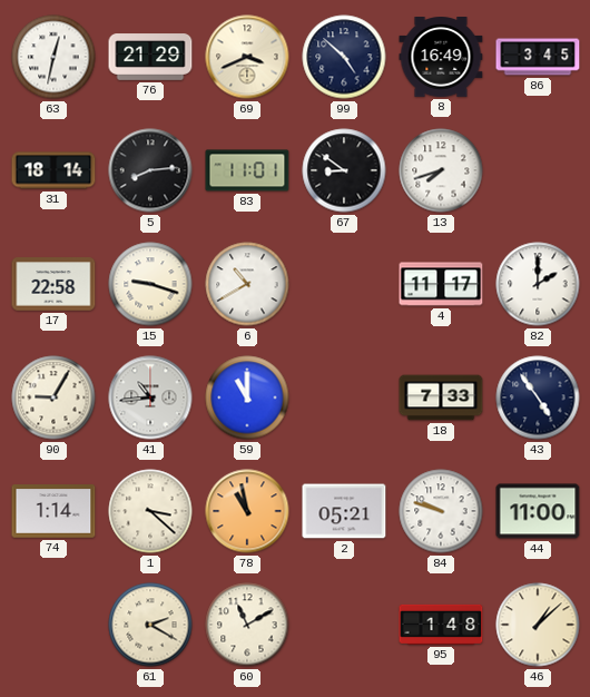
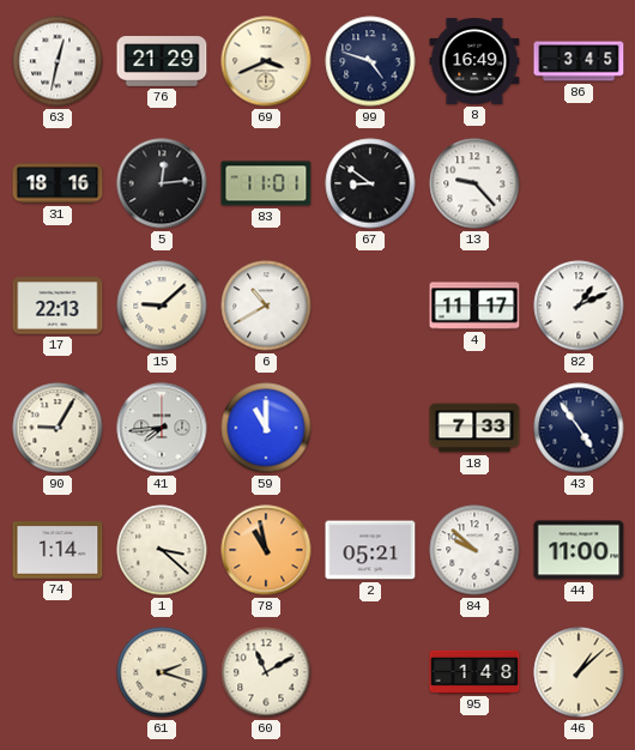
99: 4:52 -> 4:48 (370, 61)
31: 18:14 -> 18:16 (58, 183)
5: 8:14 -> 12:14 (162, 183)
13: 7:42 -> 9:23 (474, 183)
17: 22:58 -> 22:13 (58, 306)
15: 9:18 -> 9:08 (162, 306)
82: 2:00 -> 1:11 (579, 306)
41: 10:44 -> 7:44 (162, 428)
84: 9:48 -> 9:52 (474, 550)
61: 2:20 -> 2:18 (162, 672)
